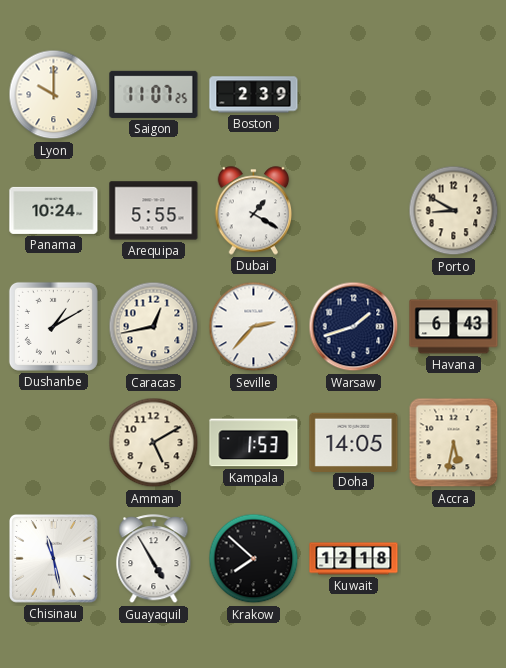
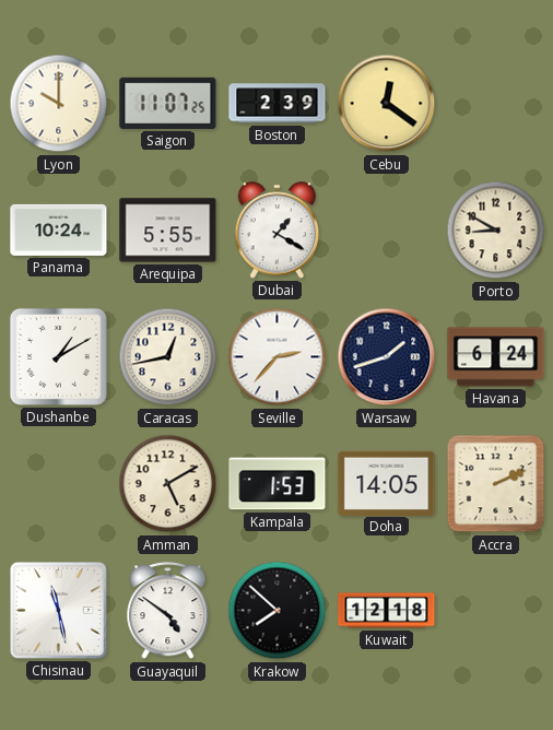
Cebu: none -> 12:21 (387, 104)
Havana: 6:43 -> 6:24 (496, 357)
Accra: 5:32 -> 2:11 (496, 484)
Guayaquil: 4:55 -> 4:51 (168, 611)
